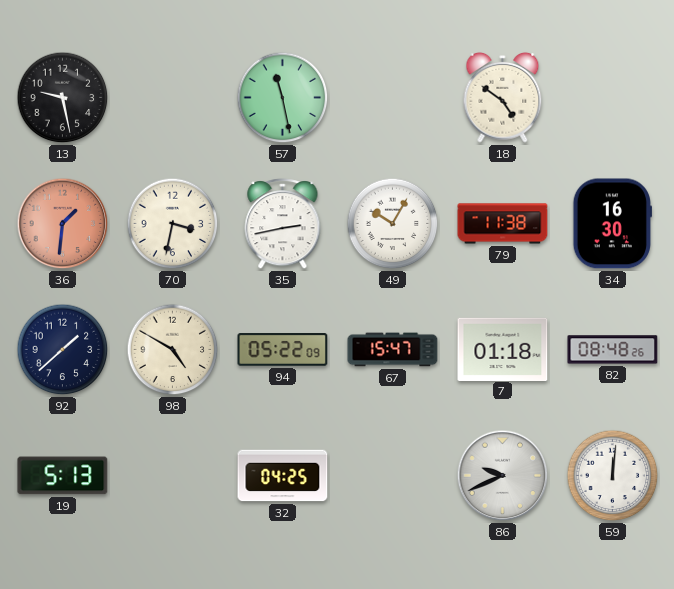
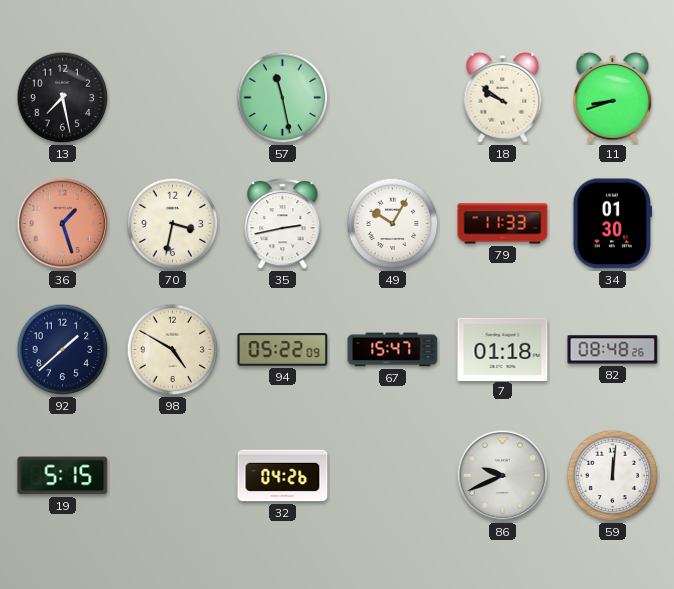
13: 9:28 -> 7:28 (63, 98)
18: 4:51 -> 9:51 (503, 98)
11: none -> 8:42 (613, 98)
36: 1:31 -> 1:27 (63, 224)
79: 11:38 -> 11:33 (503, 224)
34: 16:30 -> 01:30 (612, 224)
19: 5:13 -> 5:15 (63, 476)
32: 04:25 -> 04:26 (283, 476)
